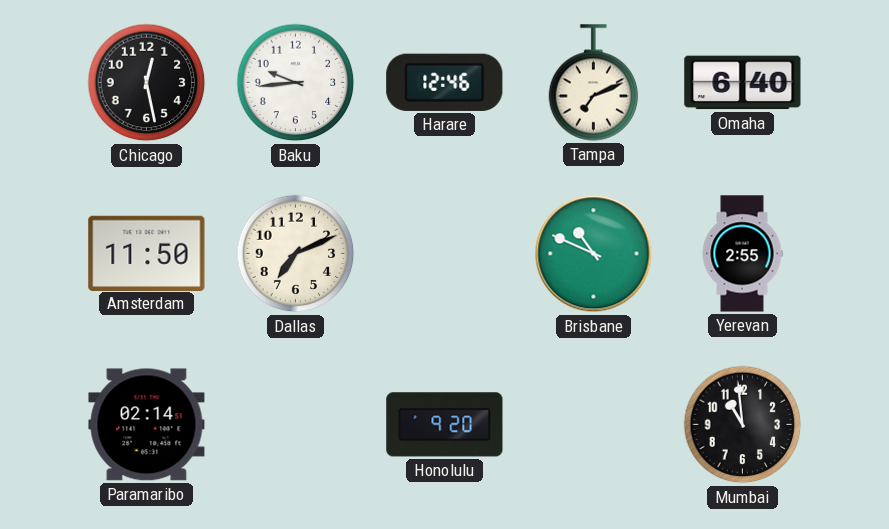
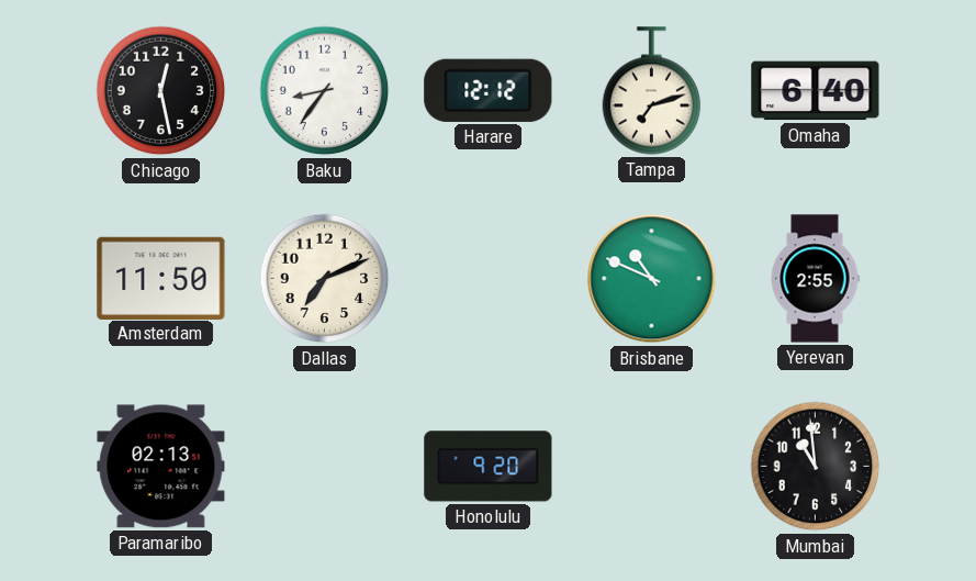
Baku: 9:44 -> 8:36 (325, 91)
Harare: 12:46 -> 12:12 (489, 90)
Tampa: 7:11 -> 7:12 (652, 91)
Paramaribo: 02:14 -> 02:13 (161, 467)
